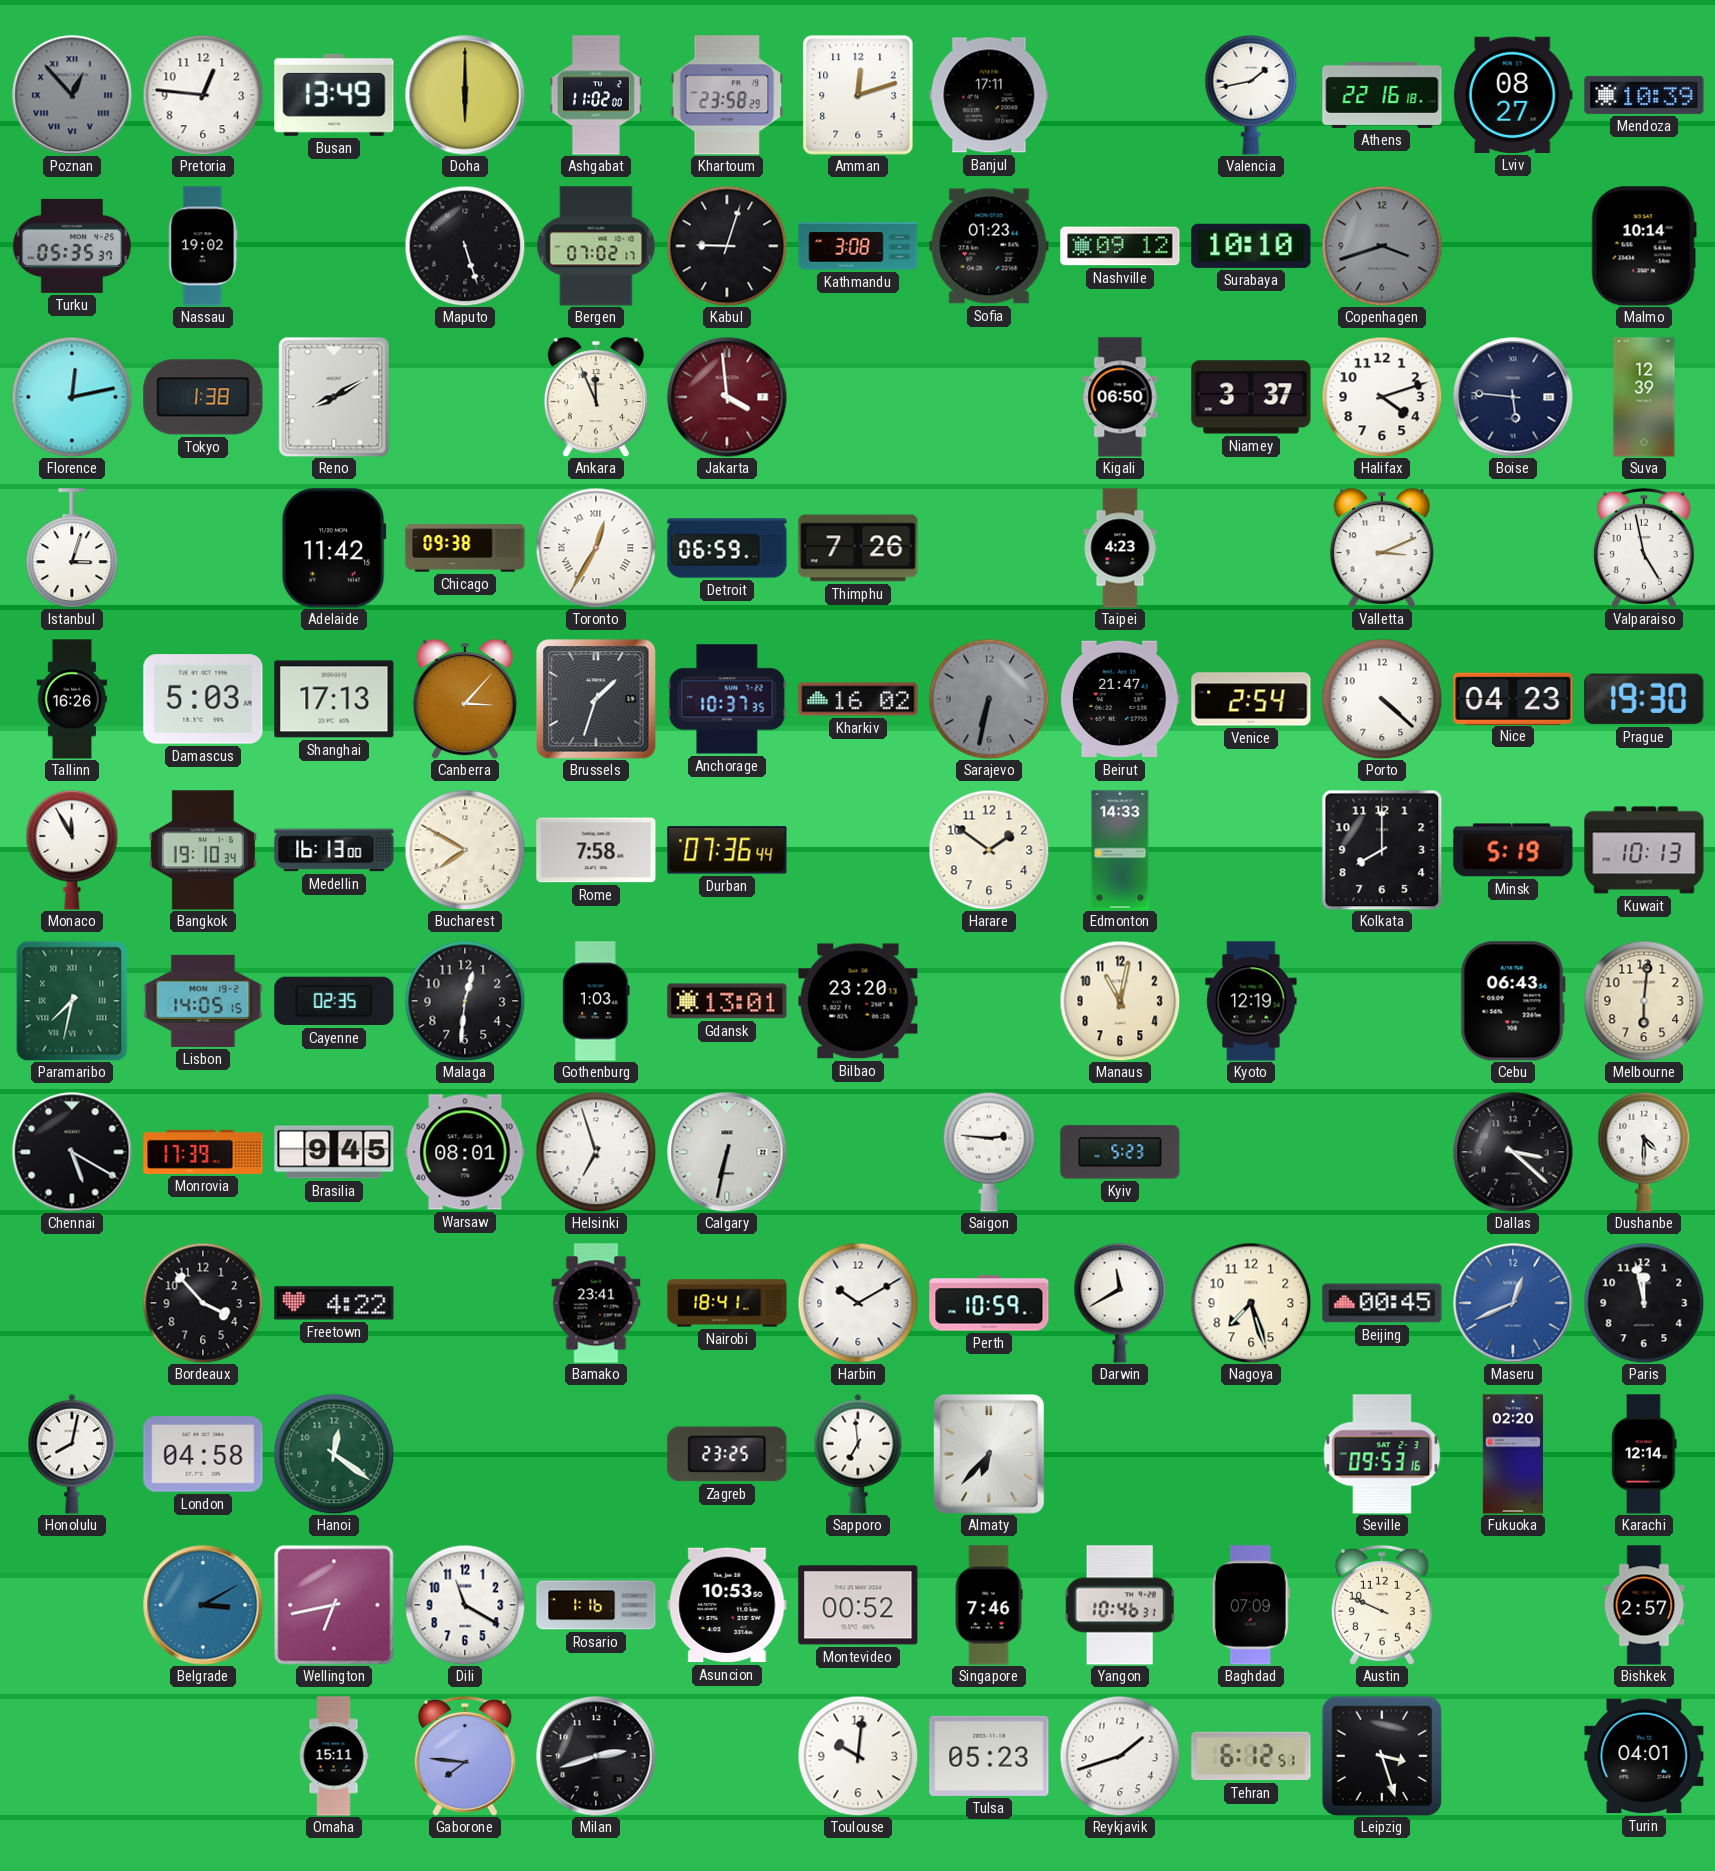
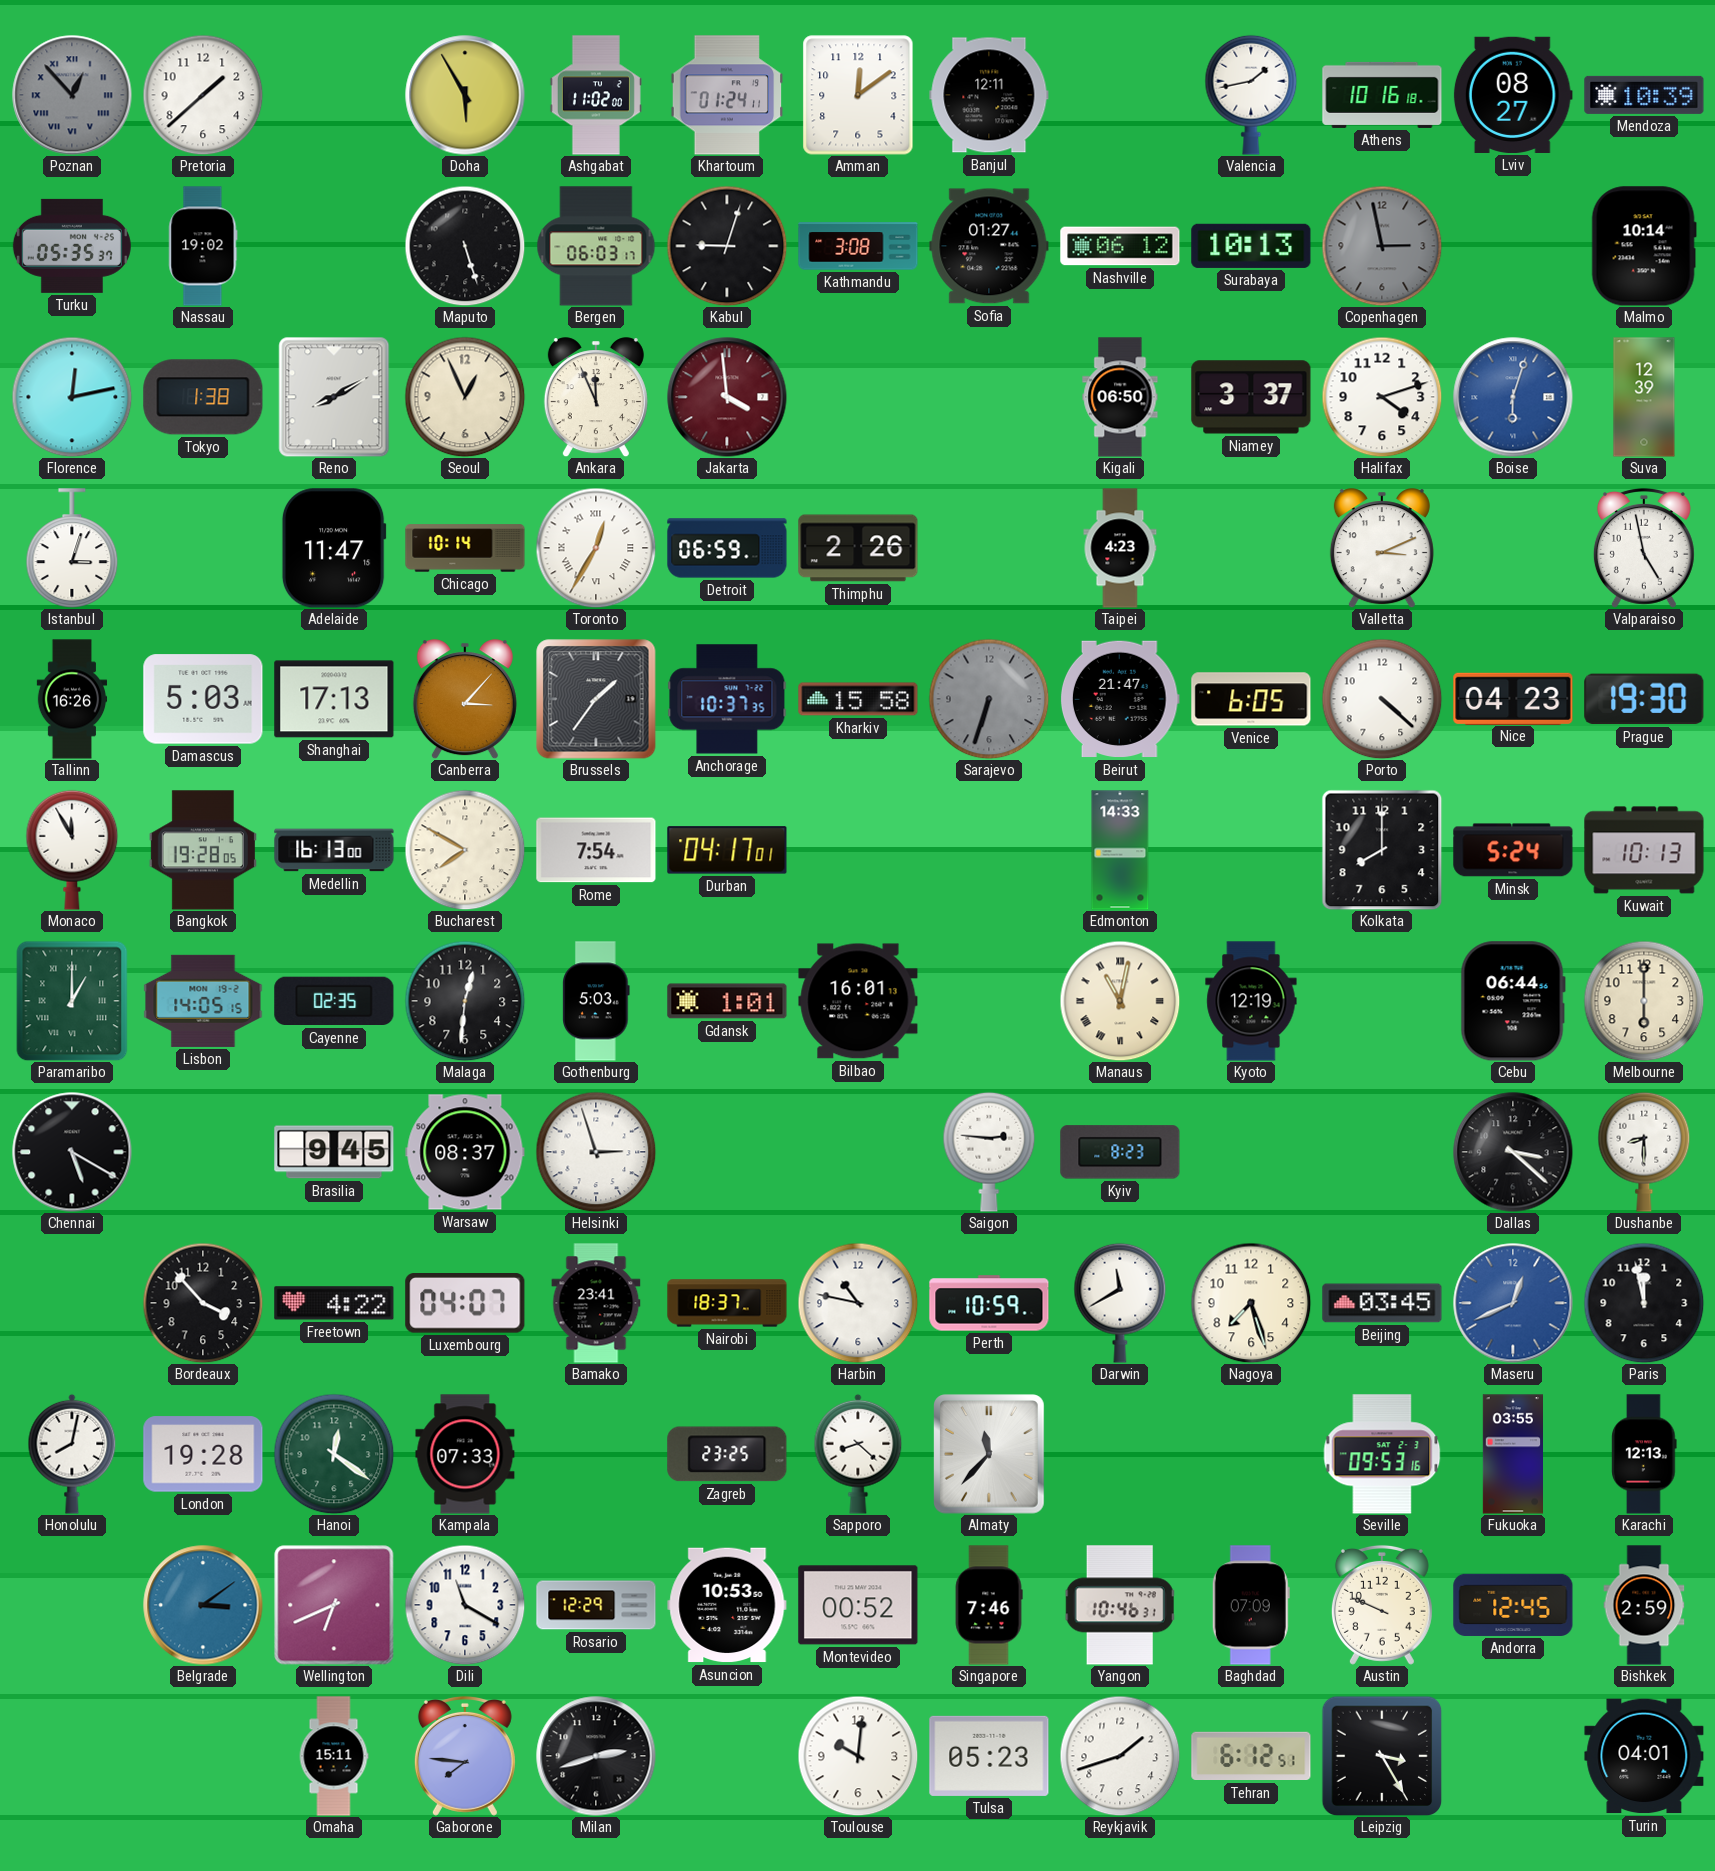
Pretoria: 12:46 -> 1:38 (203, 95)
Busan: 13:49 -> none (334, 95)
Doha: 6:00 -> 5:55 (465, 95)
Khartoum: 23:58 -> 01:24 (727, 95)
Amman: 12:12 -> 12:09 (858, 95)
Banjul: 17:11 -> 12:11 (989, 95)
Athens: 22:16 -> 10:16 (1382, 95)
Bergen: 07:02 -> 06:03 (596, 246)
Sofia: 01:23 -> 01:27 (989, 246)
Nashville: 09:12 -> 06:12 (1120, 246)
Surabaya: 10:10 -> 10:13 (1251, 246)
Copenhagen: 3:42 -> 2:58 (1382, 246)
Seoul: none -> 12:56 (465, 397)
Boise: 5:46 -> 6:03 (1513, 397)
Boise dial: navy -> blue (1513, 397)
Adelaide: 11:42 -> 11:47 (334, 548)
Chicago: 09:38 -> 10:14 (465, 548)
Thimphu: 7:26 -> 2:26 (858, 548)
Brussels: 1:33 -> 1:36 (596, 699)
Kharkiv: 16:02 -> 15:58 (858, 699)
Sarajevo: 6:32 -> 6:33 (989, 699)
Venice: 2:54 -> 6:05 (1251, 699)
Bangkok: 19:10 -> 19:28 (203, 850)
Rome: 7:58 -> 7:54 (596, 850)
Durban: 07:36 -> 04:17 (727, 850)
Harare: 1:51 -> none (989, 850)
Minsk: 5:19 -> 5:24 (1513, 850)
Paramaribo: 7:32 -> 1:00 (72, 1001)
Gothenburg: 1:03 -> 5:03 (596, 1001)
Gdansk: 13:01 -> 1:01 (727, 1001)
Bilbao: 23:20 -> 16:01 (858, 1001)
Manaus numerals: Arabic -> Roman (1120, 1001)
Cebu: 06:43 -> 06:44 (1513, 1001)
Melbourne: 6:01 -> 6:00 (1644, 1001)
Monrovia: 17:39 -> none (203, 1152)
Warsaw: 08:01 -> 08:37 (465, 1152)
Helsinki: 6:57 -> 2:57 (596, 1152)
Calgary: 6:32 -> none (727, 1152)
Kyiv: 5:23 -> 8:23 (1120, 1152)
Dushanbe: 4:30 -> 8:30 (1644, 1152)
Luxembourg: none -> 04:07 (465, 1303)
Nairobi: 18:41 -> 18:37 (727, 1303)
Harbin: 10:10 -> 10:47 (858, 1303)
Beijing: 00:45 -> 03:45 (1382, 1303)
London: 04:58 -> 19:28 (203, 1454)
Kampala: none -> 07:33 (465, 1454)
Sapporo: 6:59 -> 8:22 (858, 1454)
Almaty: 6:37 -> 11:37 (989, 1454)
Fukuoka: 02:20 -> 03:55 (1512, 1454)
Karachi: 12:14 -> 12:13 (1644, 1454)
Belgrade: 3:10 -> 3:09 (203, 1605)
Wellington: 6:43 -> 6:41 (334, 1605)
Rosario: 1:16 -> 12:29 (596, 1605)
Andorra: none -> 12:45 (1513, 1605)
Bishkek: 2:57 -> 2:59 (1644, 1605)
Leipzig: 3:27 -> 3:25 (1382, 1756)
